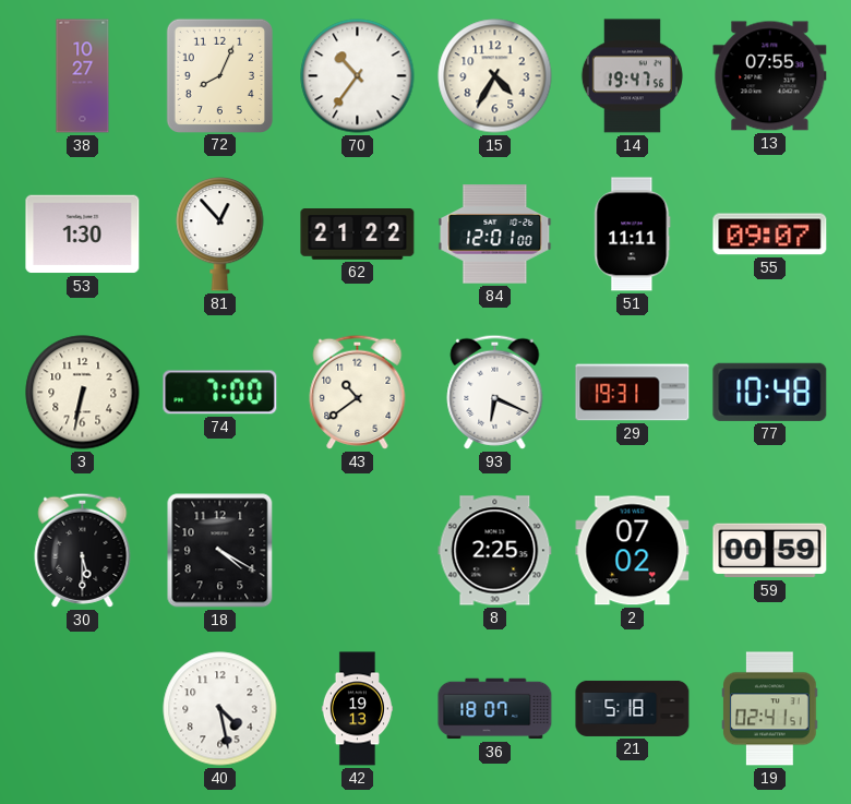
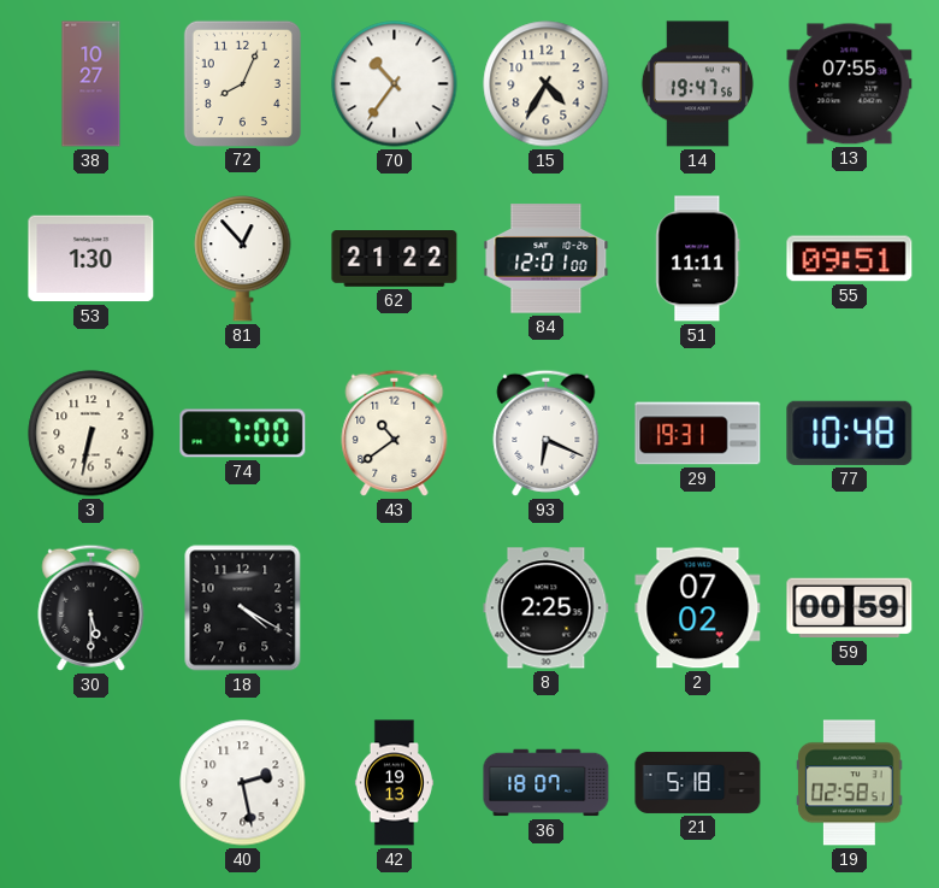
55: 09:07 -> 09:51 (850, 259)
40: 4:28 -> 2:28 (243, 783)
19: 02:41 -> 02:58 (850, 783)
